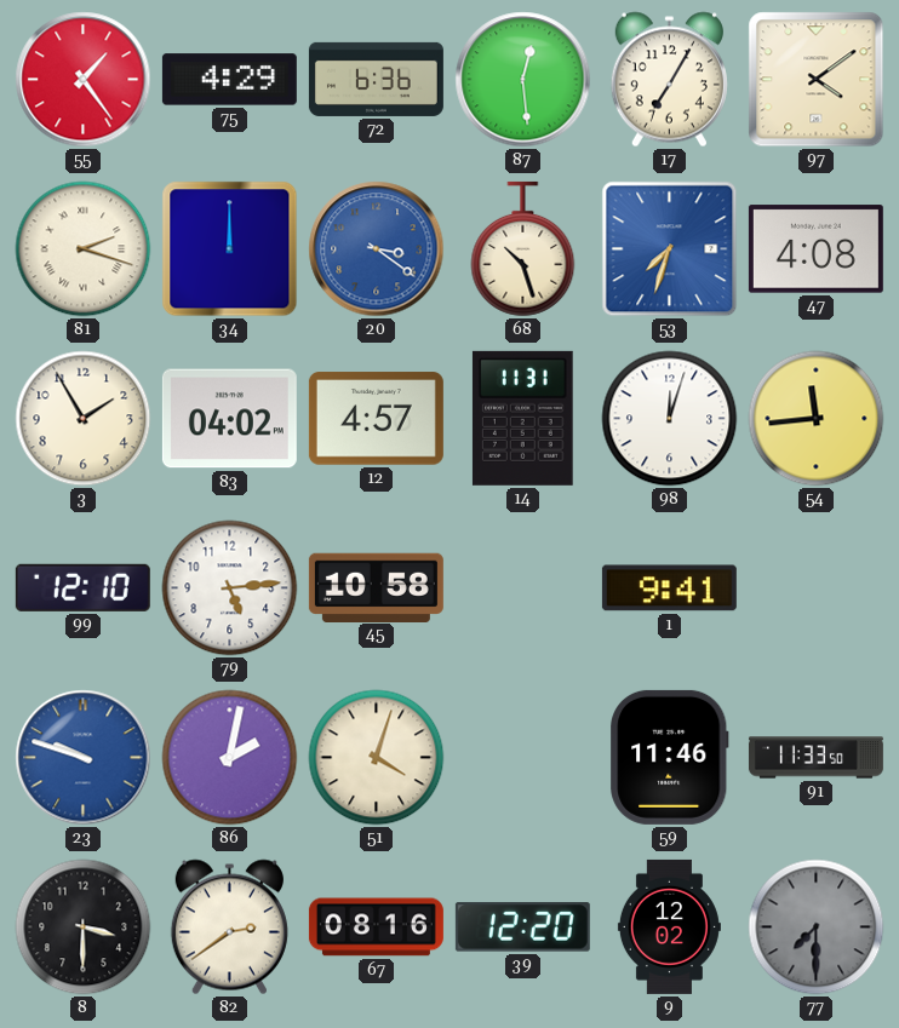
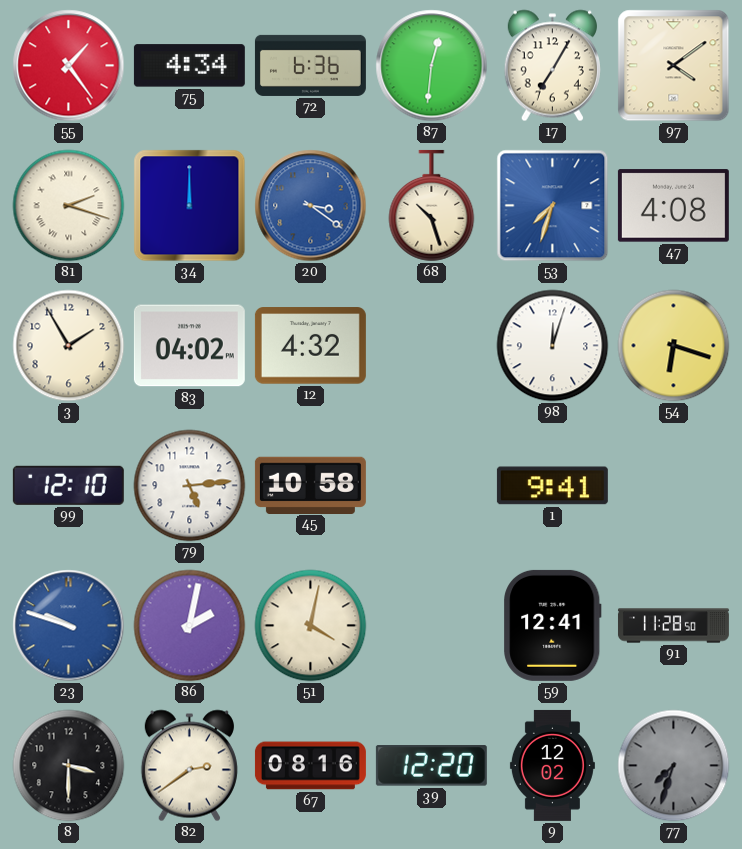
75: 4:29 -> 4:34 (189, 66)
87: 12:29 -> 12:31 (432, 66)
12: 4:57 -> 4:32 (310, 346)
14: 11:31 -> none (522, 418)
54: 11:44 -> 6:18 (674, 346)
51: 4:03 -> 4:02 (311, 626)
59: 11:46 -> 12:41 (553, 625)
91: 11:33 -> 11:28 (673, 626)
77: 7:30 -> 7:33 (674, 766)
